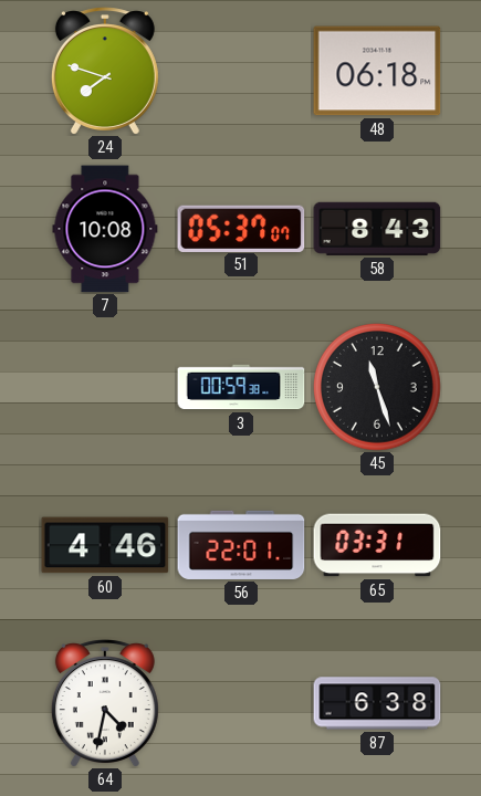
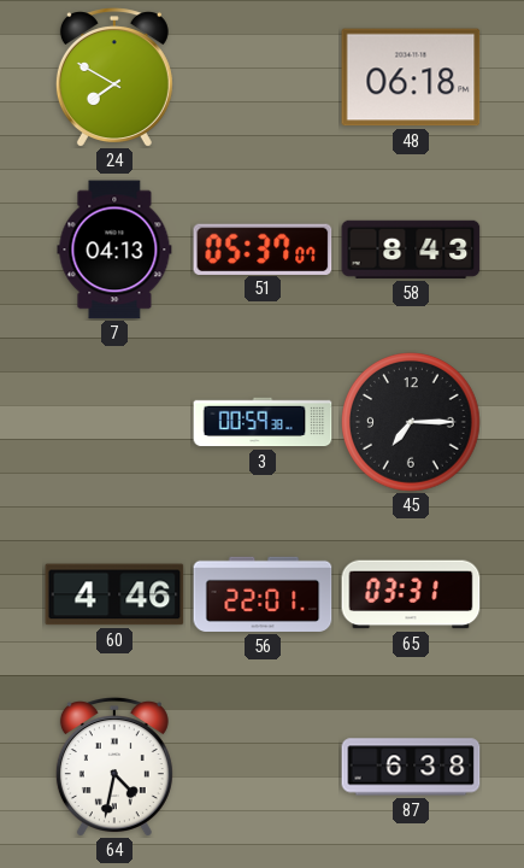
24: 7:48 -> 7:50 (114, 77)
7: 10:08 -> 04:13 (114, 250)
45: 11:27 -> 7:15 (412, 423)
